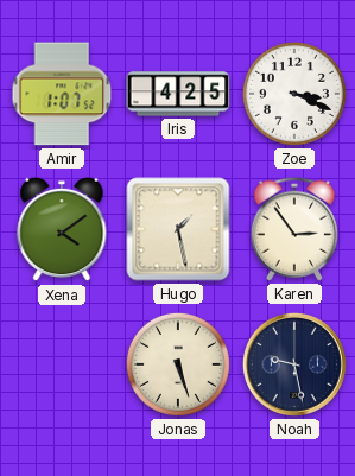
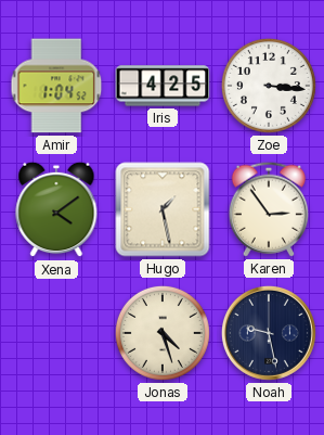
Amir: 1:07 -> 1:04 (56, 86)
Zoe: 3:19 -> 3:16 (269, 86)
Jonas: 5:27 -> 4:27 (163, 333)
